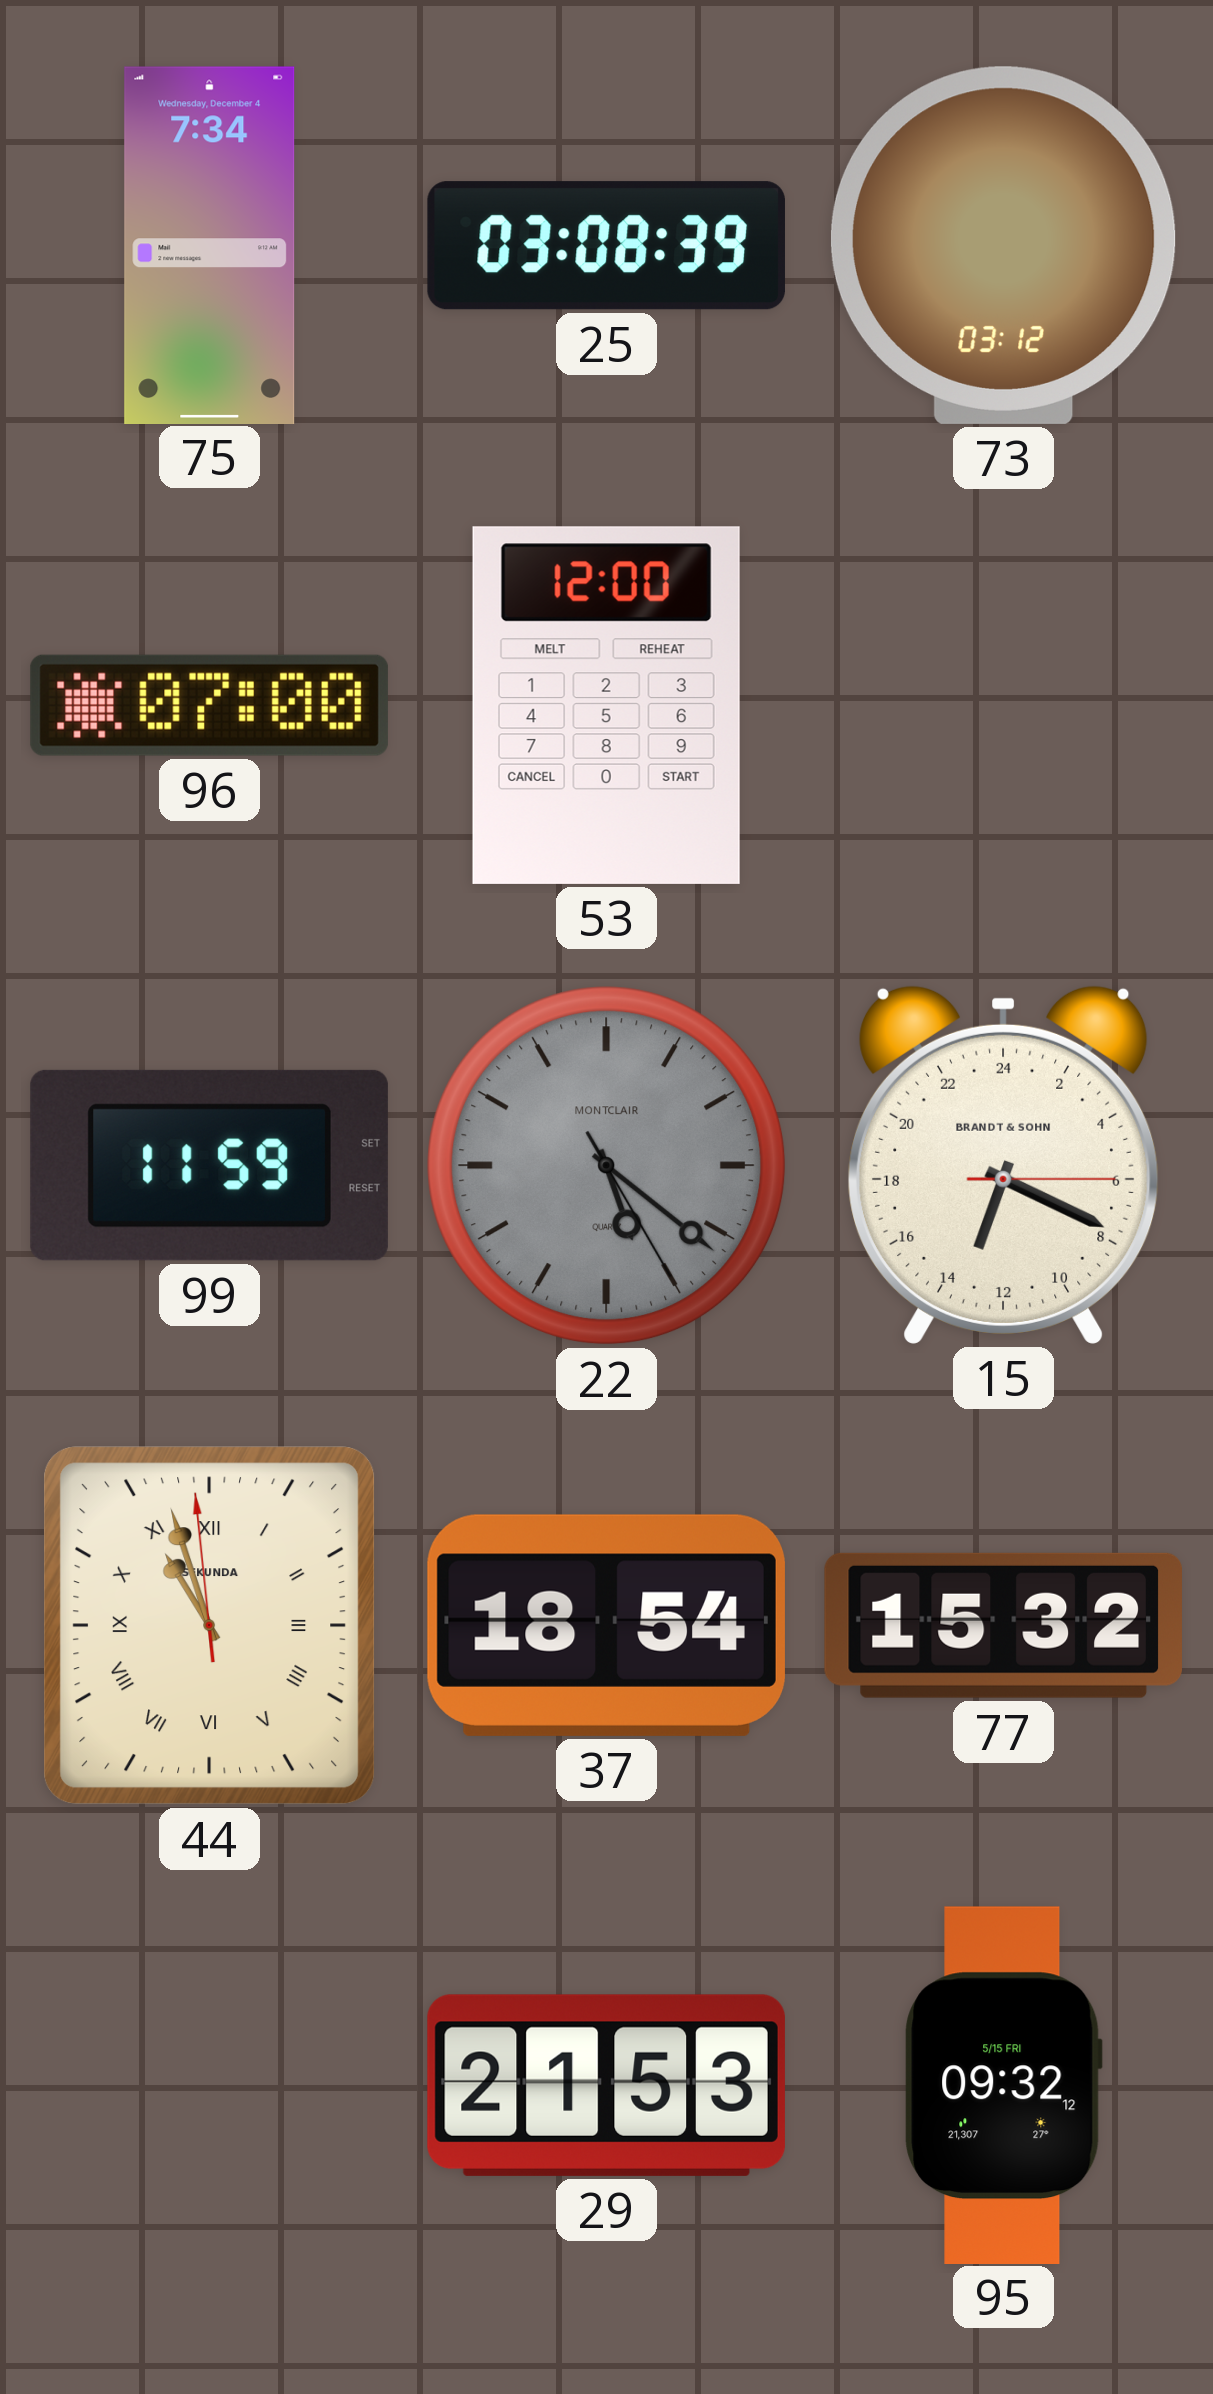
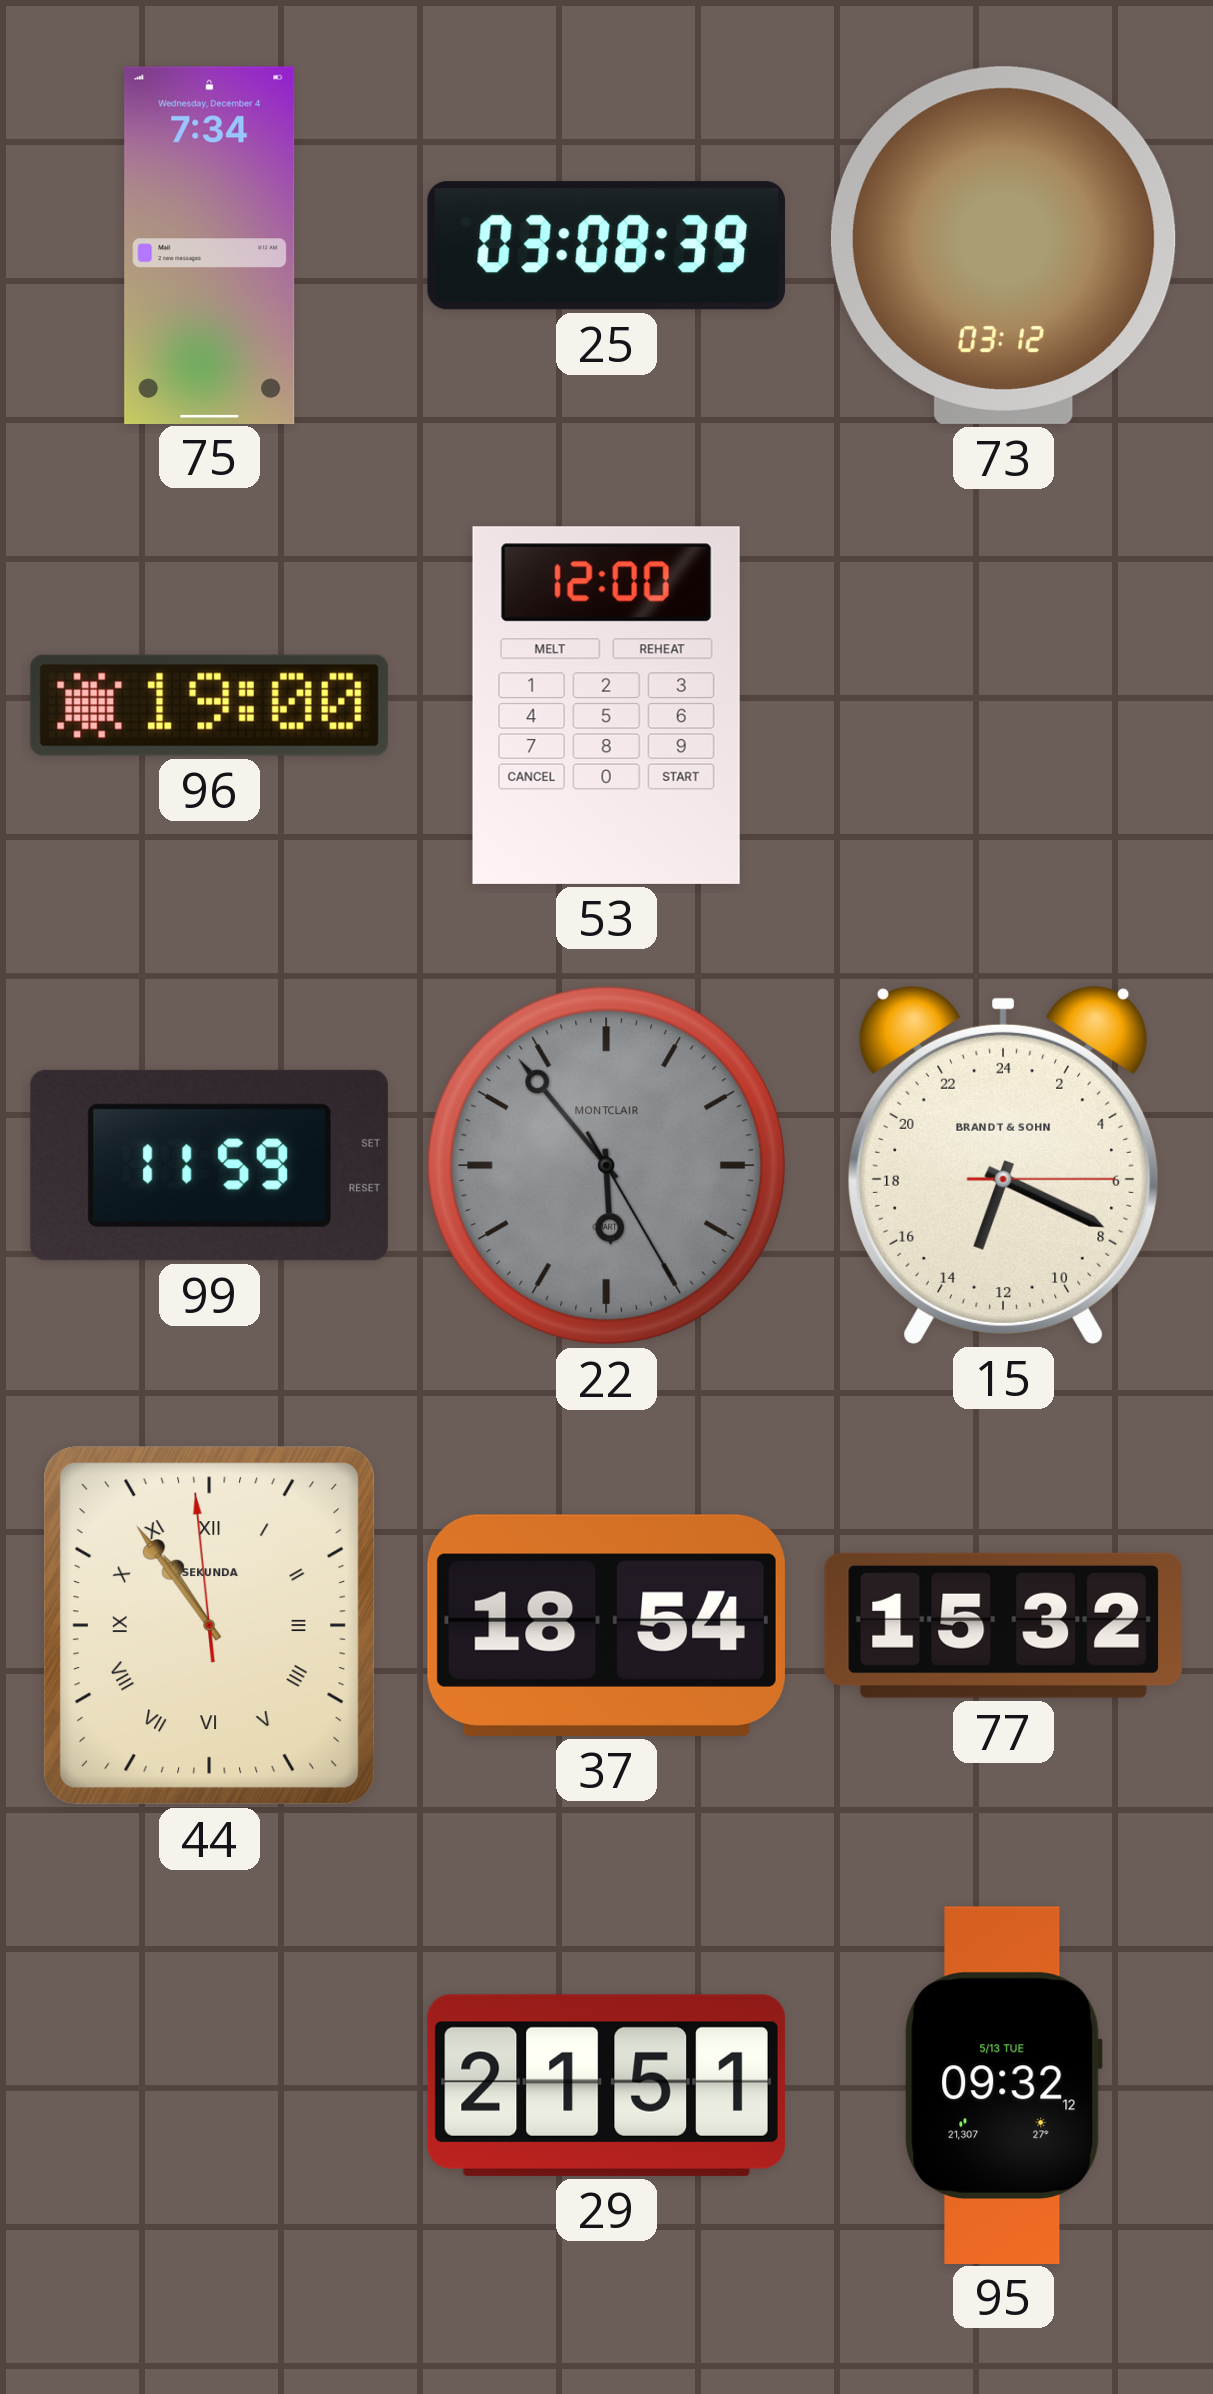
96: 07:00 -> 19:00 (209, 705)
22: 5:21 -> 5:53 (607, 1166)
44: 10:56 -> 10:53 (210, 1626)
29: 21:53 -> 21:51 (606, 2085)
95 date: 5/15 FRI -> 5/13 TUE (1003, 2085)
